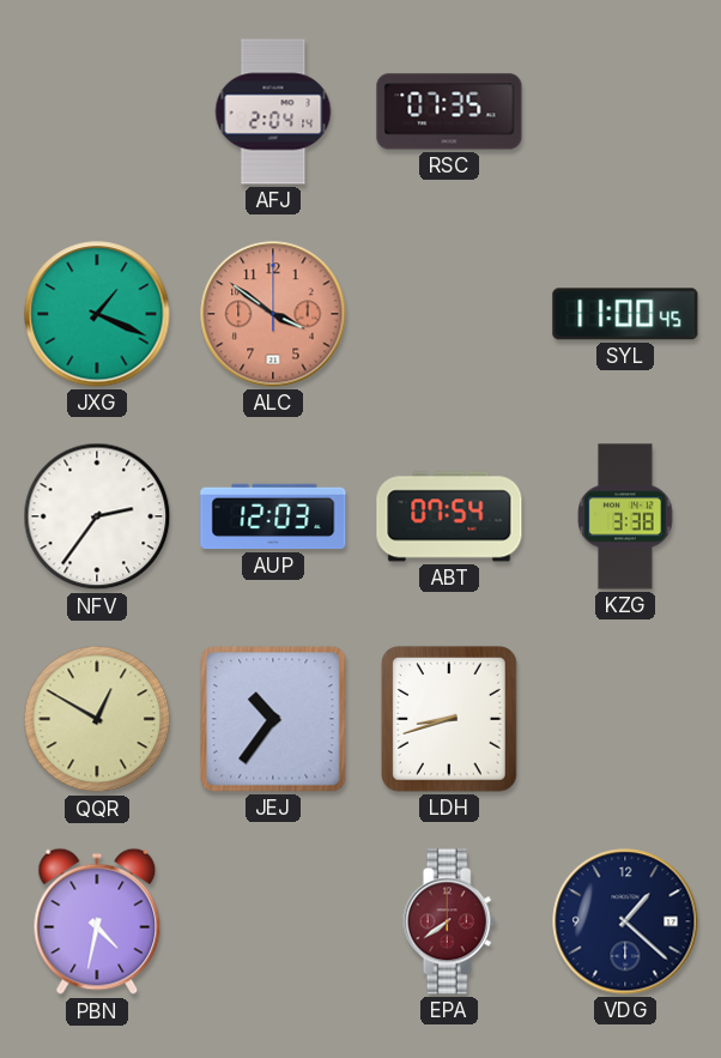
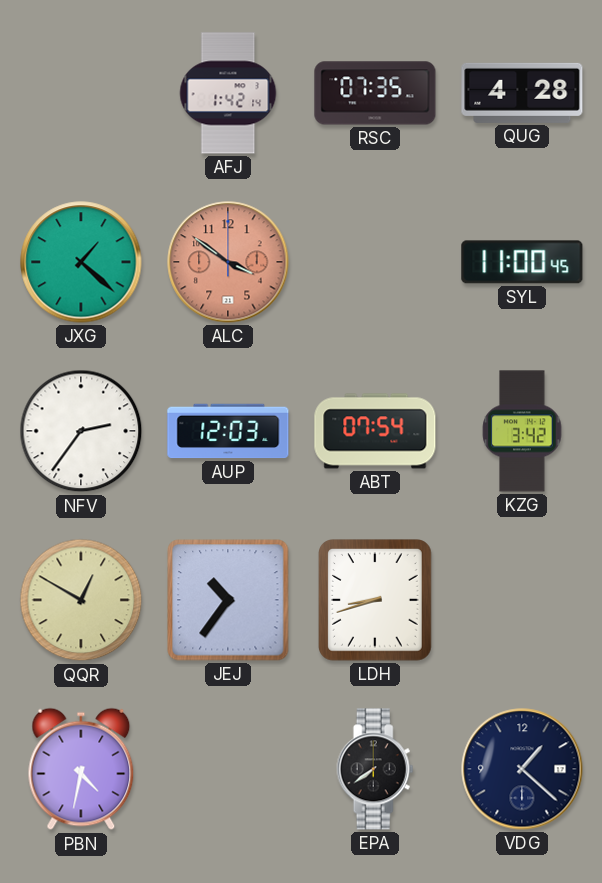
AFJ: 2:04 -> 1:42 (228, 93)
QUG: none -> 4:28 (522, 93)
JXG: 1:19 -> 1:22 (81, 262)
KZG: 3:38 -> 3:42 (522, 431)
EPA dial: burgundy -> black (375, 769)
